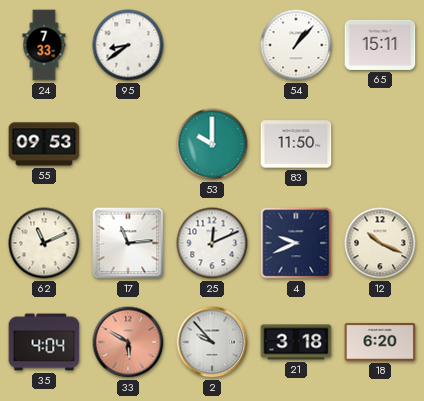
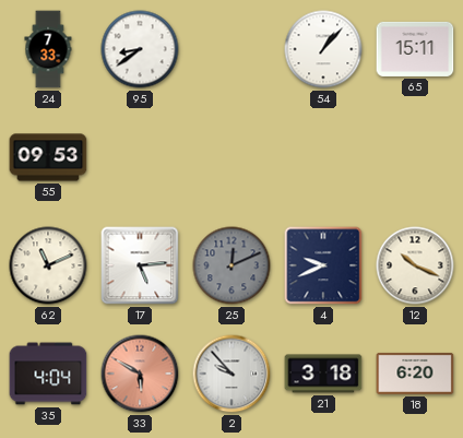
53: 10:00 -> none (212, 144)
83: 11:50 -> none (296, 144)
17: 11:14 -> 5:14 (140, 265)
25 dial: white -> grey (231, 265)
